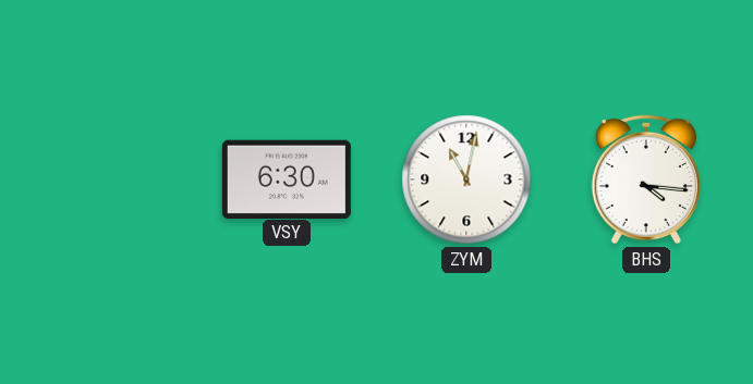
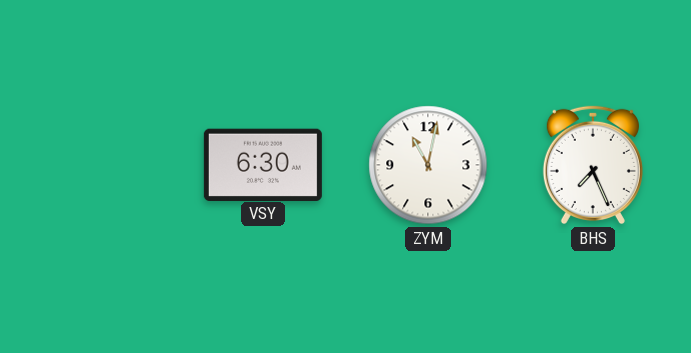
BHS: 4:16 -> 7:26 (593, 165)
